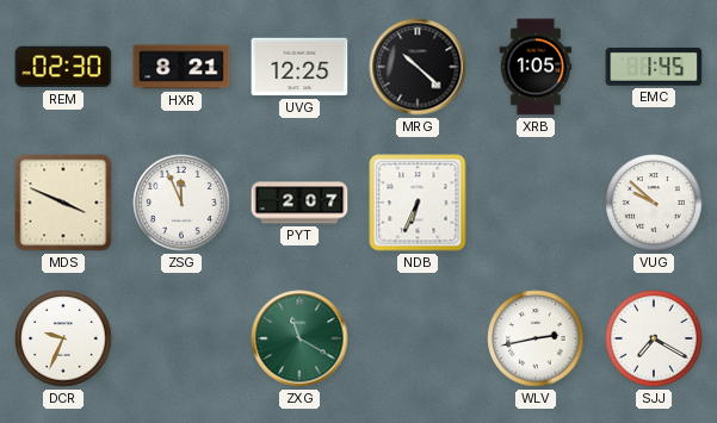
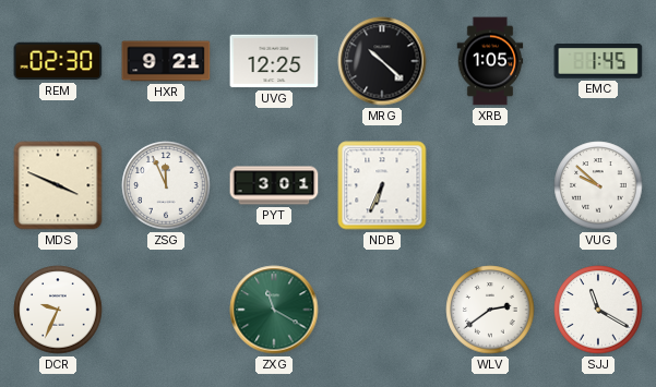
HXR: 8:21 -> 9:21 (166, 61)
PYT: 2:07 -> 3:01 (274, 185)
WLV: 2:43 -> 2:39 (490, 310)
SJJ: 7:20 -> 11:20 (598, 310)
